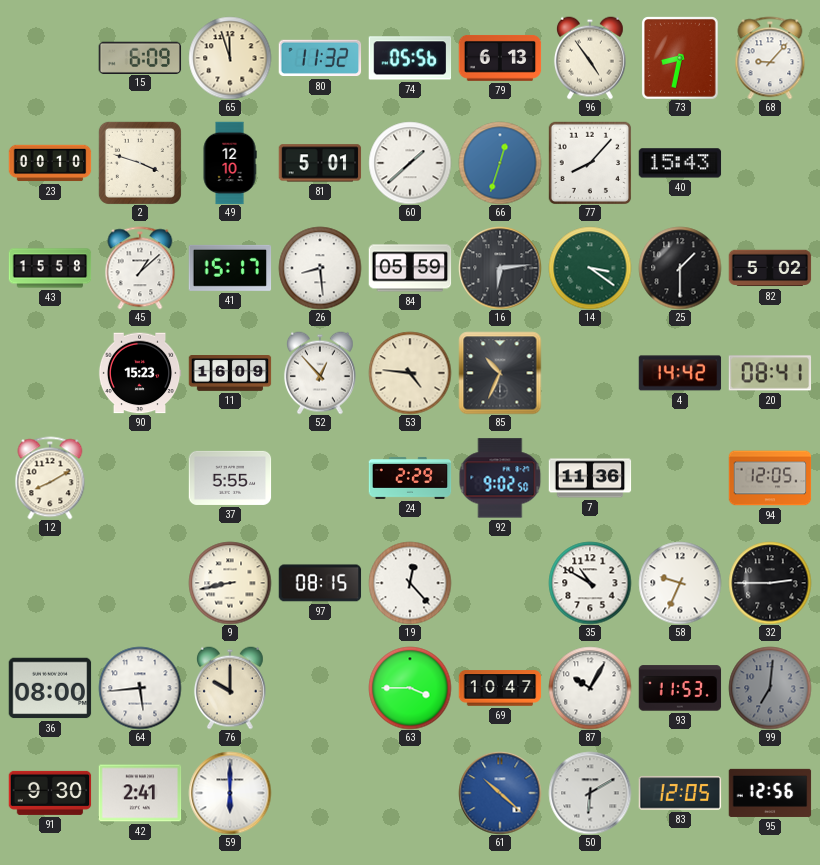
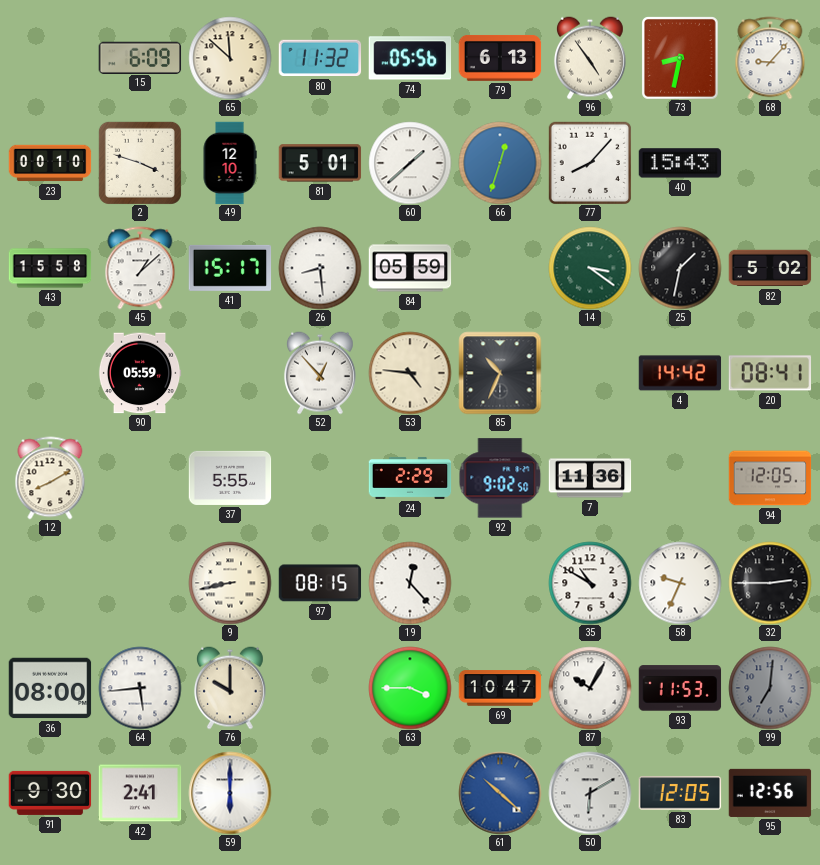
65: 11:57 -> 11:52 (230, 58)
16: 6:14 -> none (500, 268)
25: 1:30 -> 1:32 (680, 268)
90: 15:23 -> 05:59 (140, 373)
11: 16:09 -> none (230, 374)
